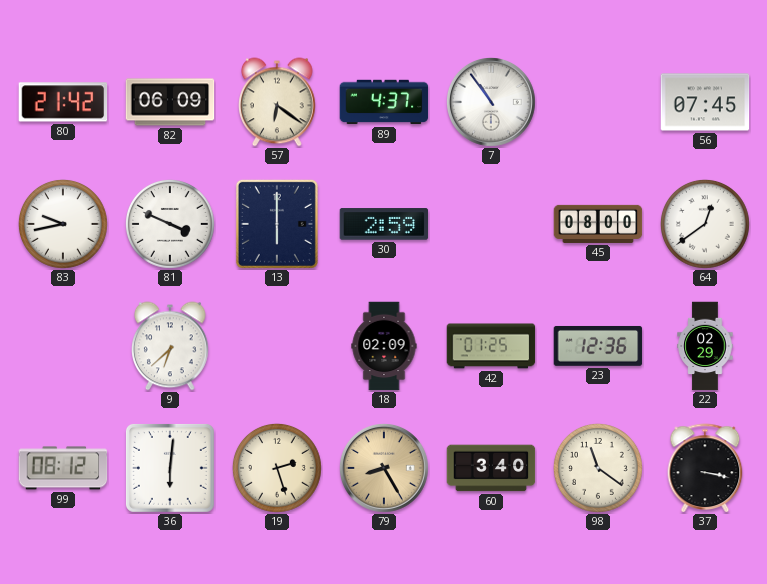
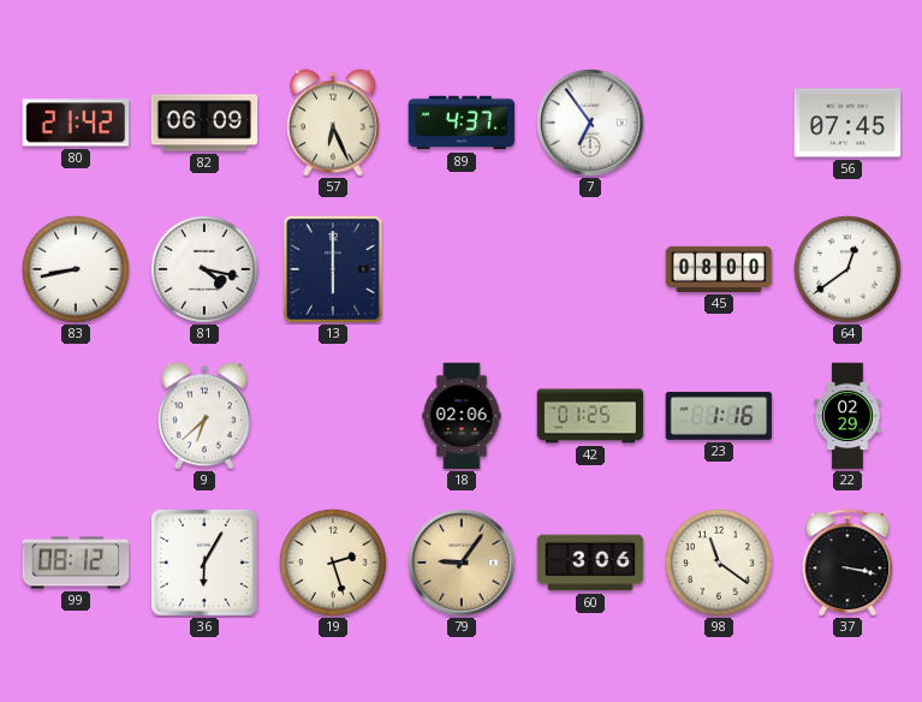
57: 6:21 -> 6:26 (334, 123)
7: 10:54 -> 6:54 (591, 124)
83: 9:43 -> 8:43 (77, 270)
81: 3:49 -> 4:17 (206, 270)
30: 2:59 -> none (384, 224)
18: 02:09 -> 02:06 (462, 416)
23: 12:36 -> 1:16 (719, 416)
36: 6:01 -> 6:05 (204, 563)
79: 8:25 -> 9:06 (463, 564)
60: 3:40 -> 3:06 (590, 563)
